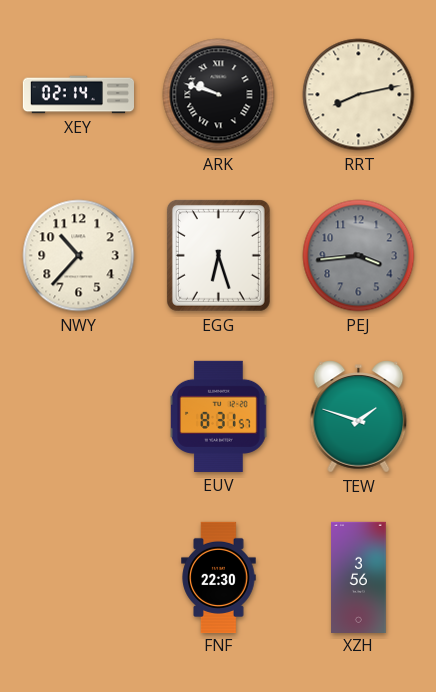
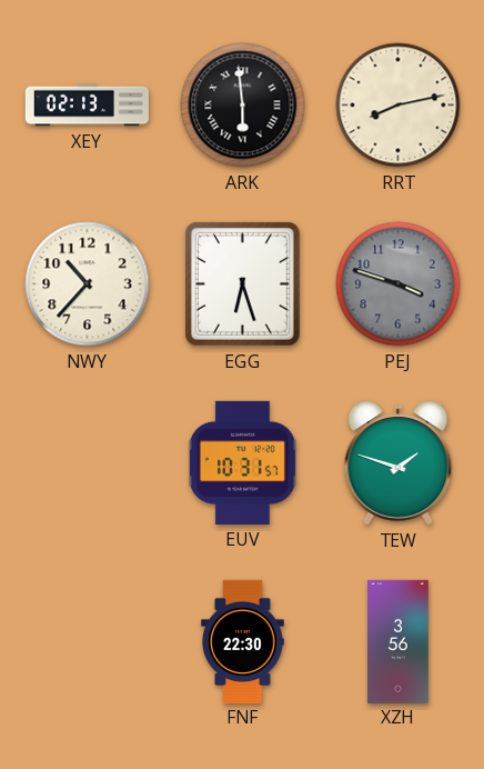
XEY: 02:14 -> 02:13 (87, 106)
ARK: 9:48 -> 5:59 (243, 106)
PEJ: 3:44 -> 3:48 (399, 284)
EUV: 8:31 -> 10:31 (243, 462)
